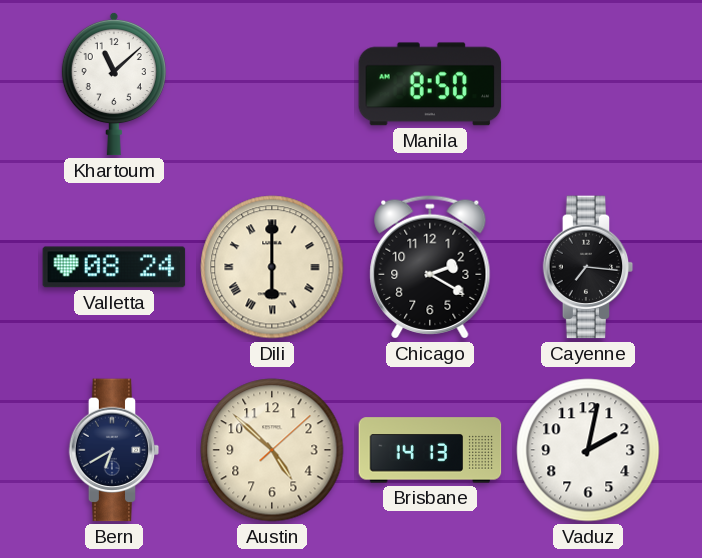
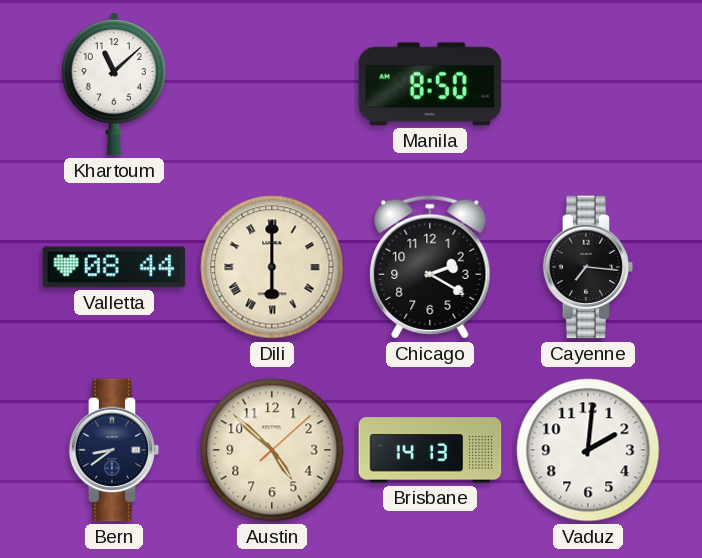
Valletta: 08:24 -> 08:44 (114, 267)
Bern: 6:40 -> 8:39 (114, 450)
Vaduz: 2:02 -> 2:01 (588, 450)
